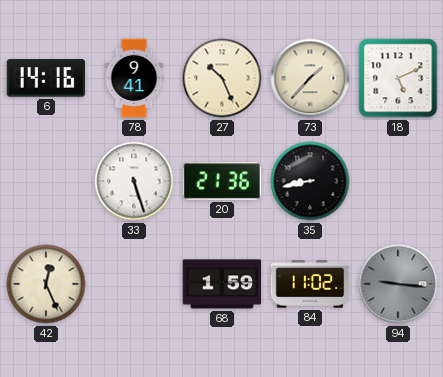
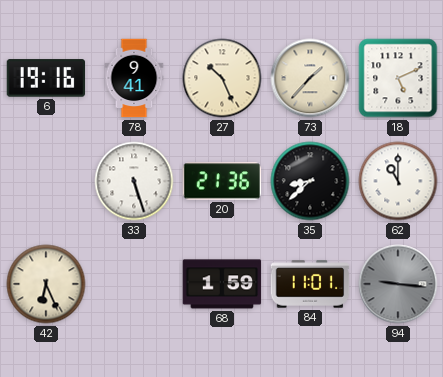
6: 14:16 -> 19:16 (46, 78)
35: 8:43 -> 8:38 (310, 181)
62: none -> 11:00 (398, 181)
42: 12:26 -> 6:26 (46, 284)
84: 11:02 -> 11:01 (310, 284)
